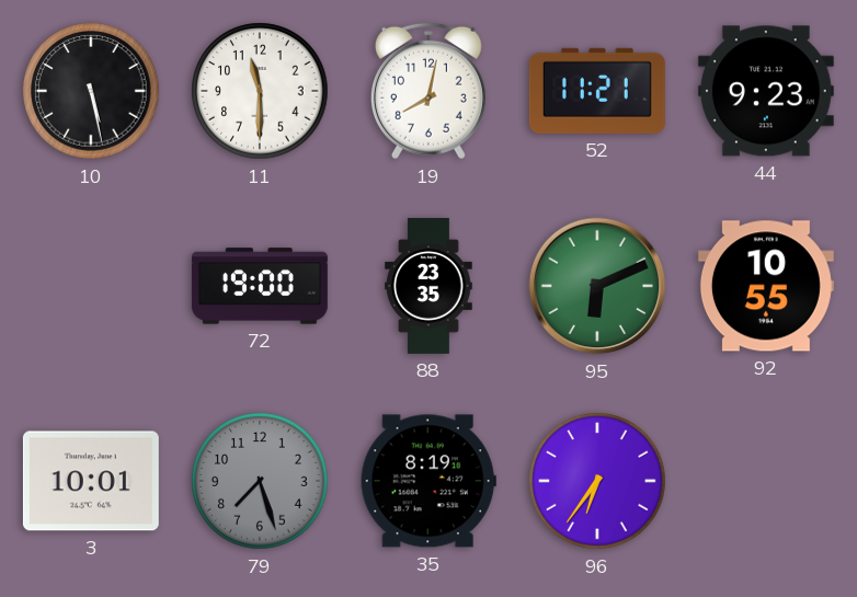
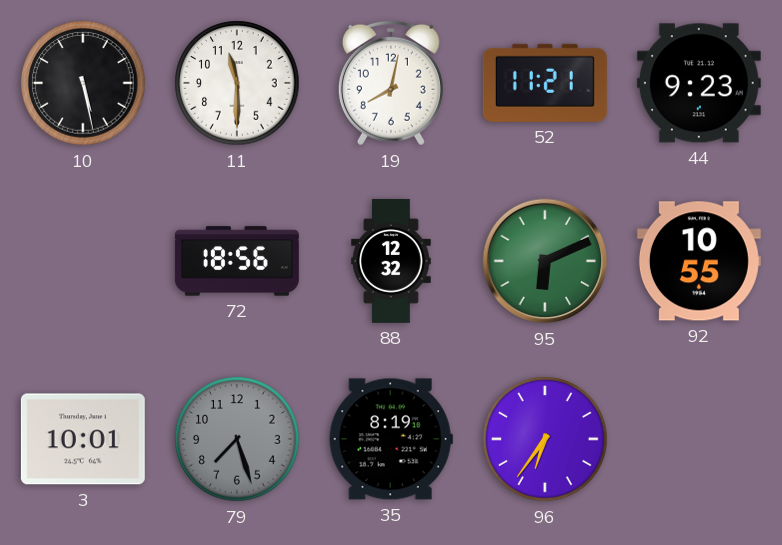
72: 19:00 -> 18:56 (237, 261)
88: 23:35 -> 12:32 (391, 261)
